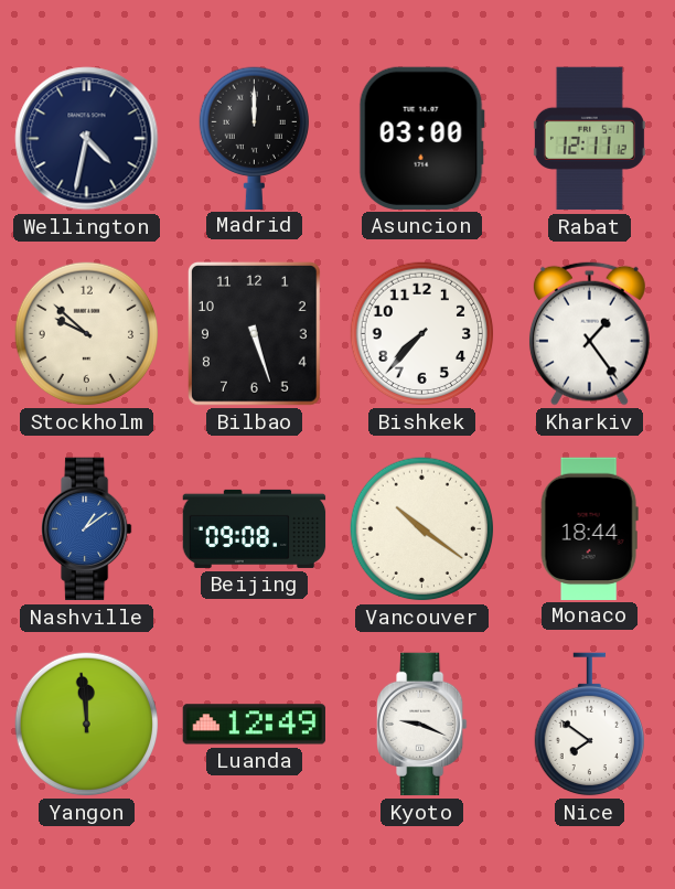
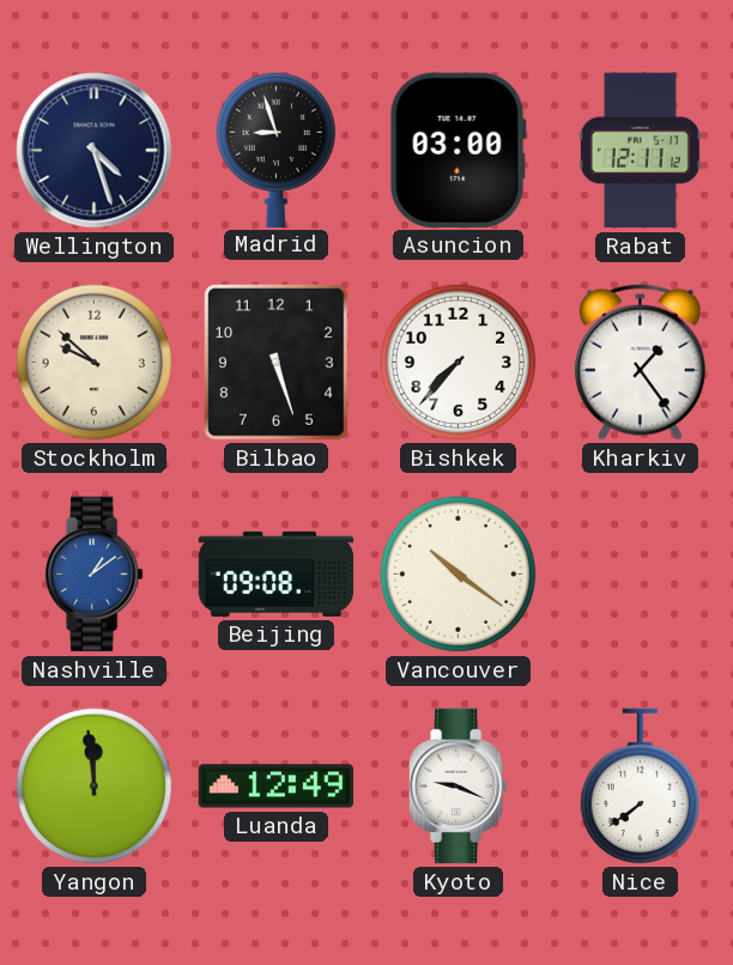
Wellington: 4:32 -> 4:27 (95, 151)
Madrid: 12:00 -> 8:57 (275, 150)
Monaco: 18:44 -> none (589, 528)
Nice: 7:51 -> 7:39 (640, 787)
